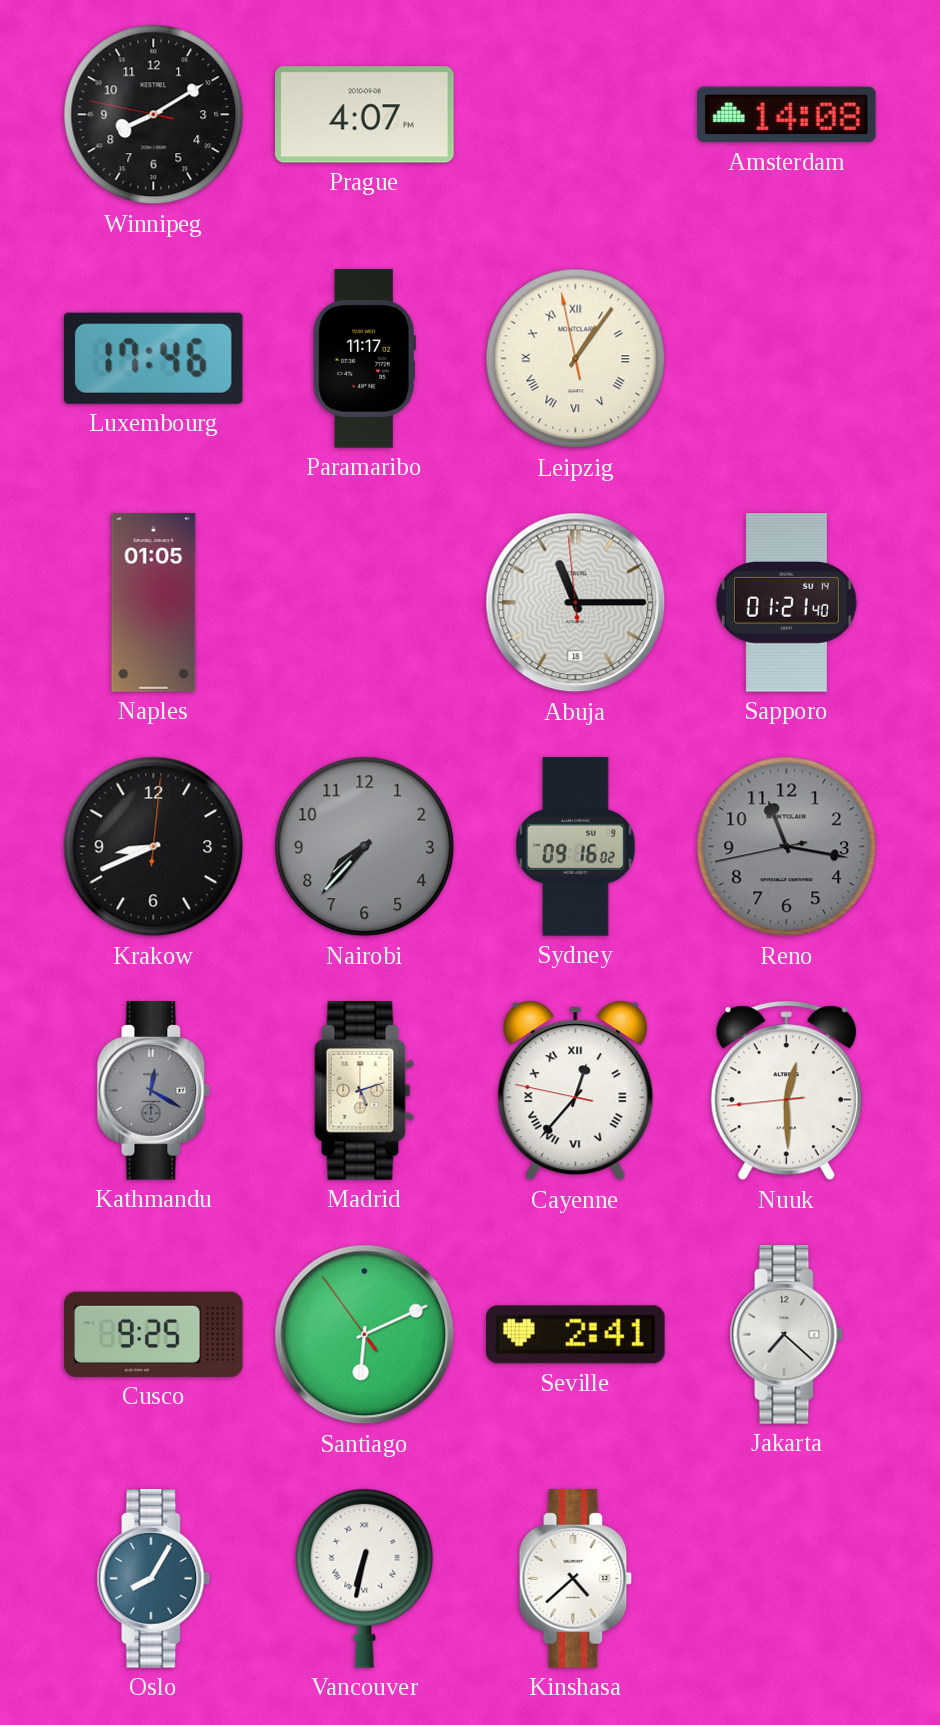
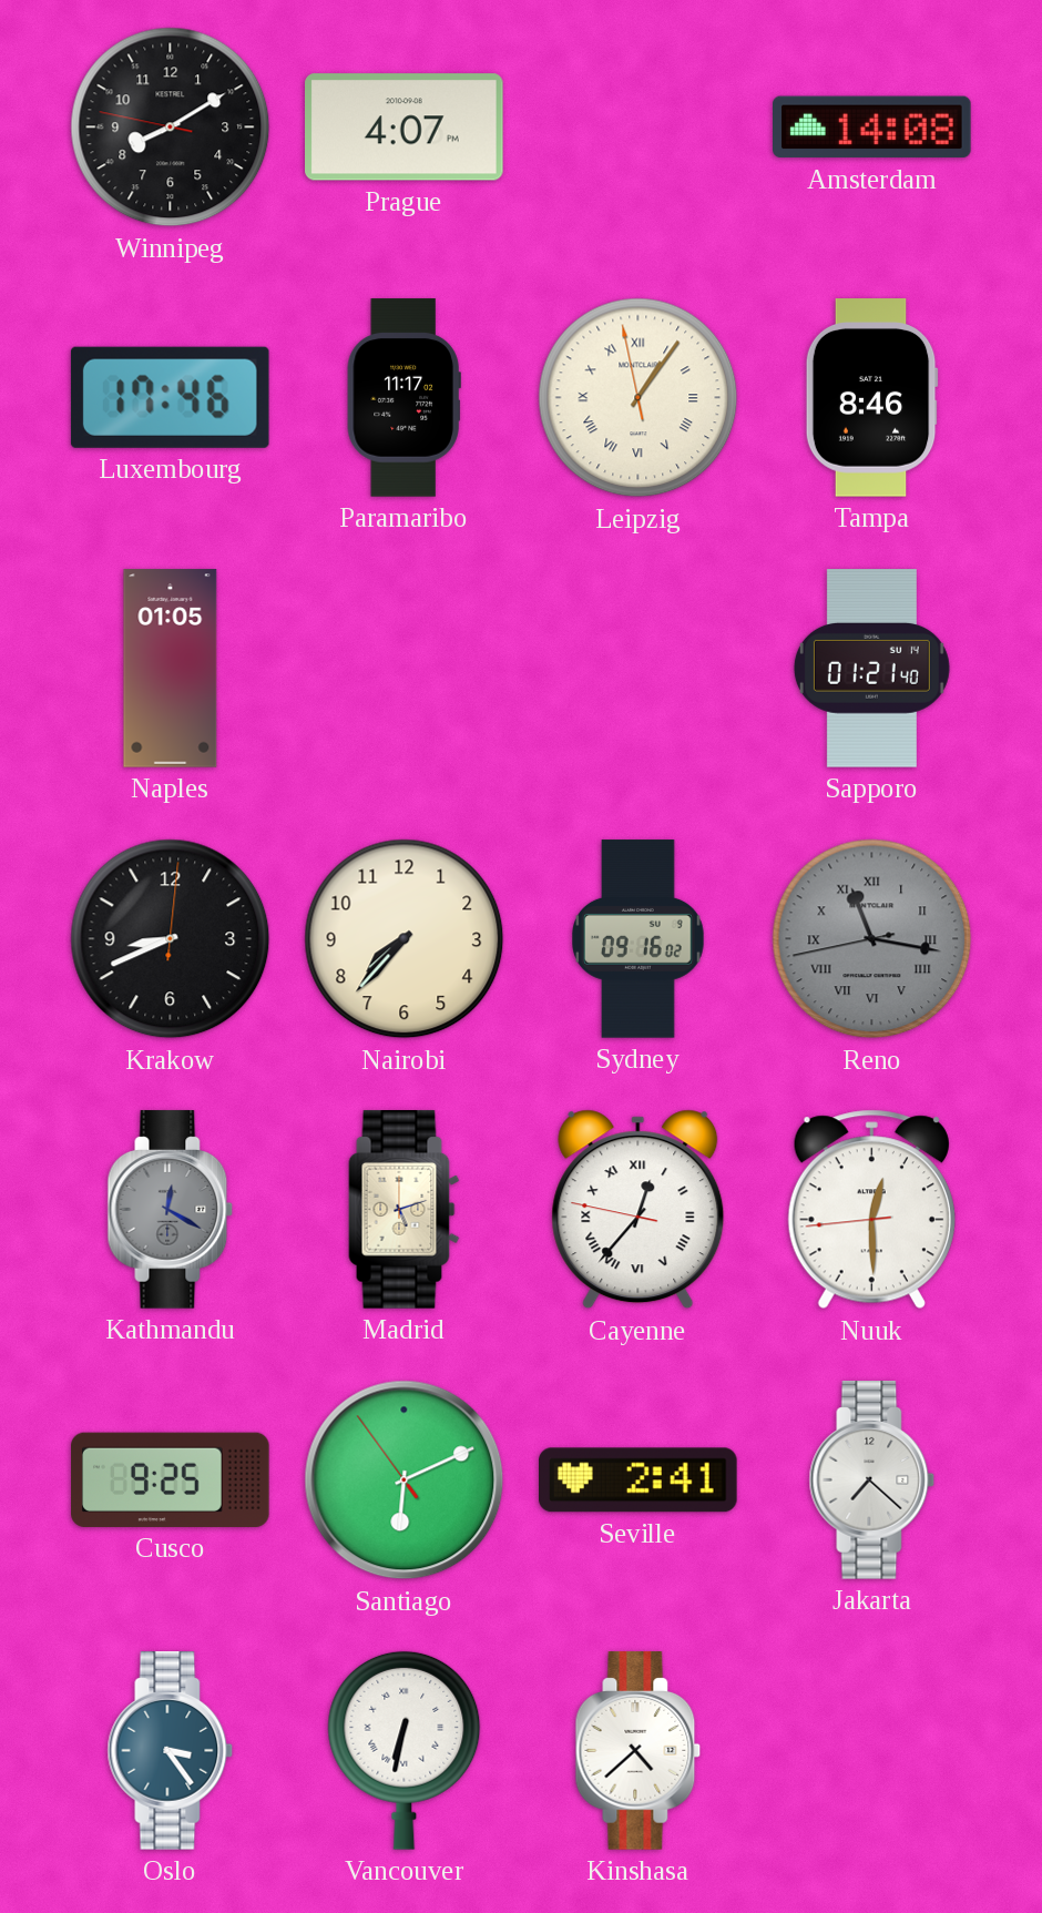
Tampa: none -> 8:46 (871, 398)
Abuja: 11:14 -> none (576, 603)
Nairobi dial: grey -> cream (405, 939)
Reno numerals: Arabic -> Roman (872, 939)
Oslo: 8:05 -> 3:24 (171, 1751)
